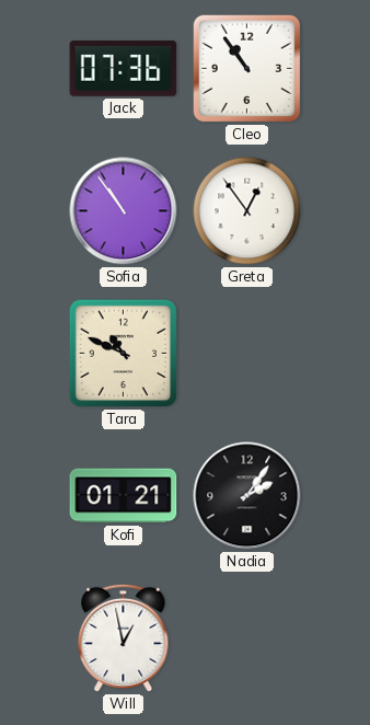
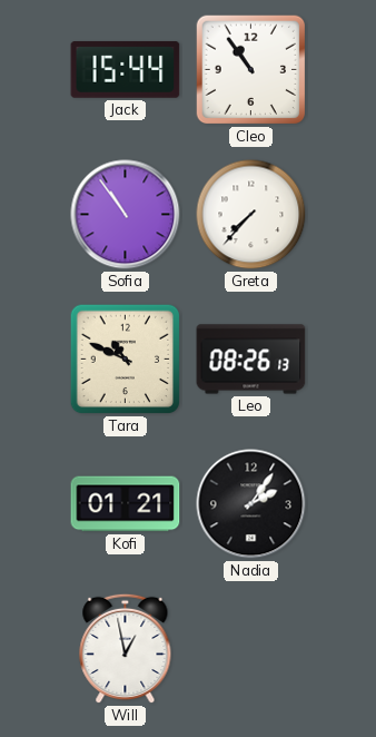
Jack: 07:36 -> 15:44 (126, 70)
Greta: 12:54 -> 7:37 (251, 215)
Leo: none -> 08:26 (251, 360)
